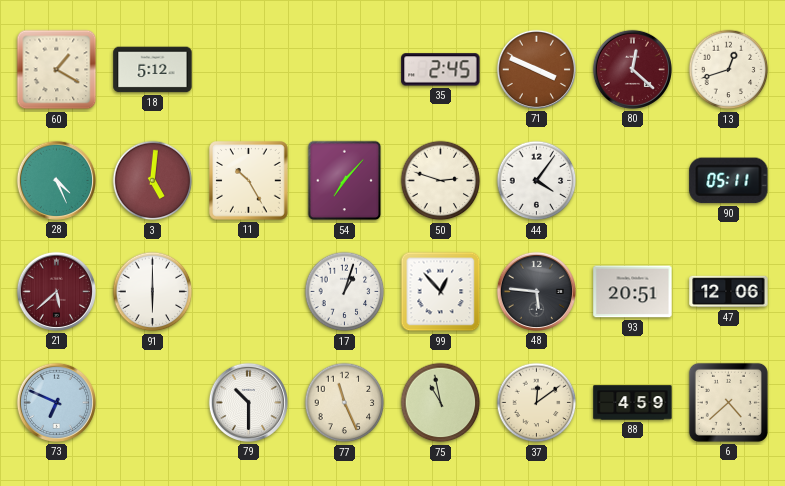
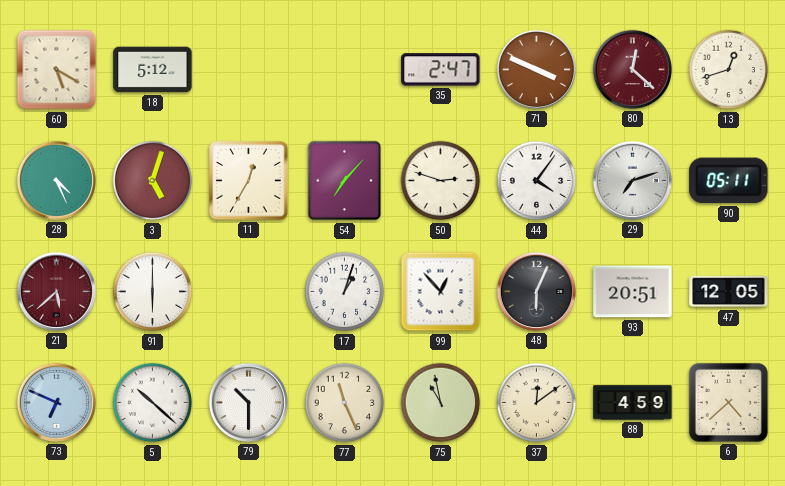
60: 1:20 -> 5:20 (57, 70)
35: 2:45 -> 2:47 (441, 70)
3: 5:01 -> 5:03 (153, 181)
11: 10:25 -> 12:35 (249, 181)
29: none -> 7:12 (632, 180)
48: 5:46 -> 6:04 (536, 291)
47: 12:06 -> 12:05 (729, 292)
5: none -> 10:22 (153, 403)
